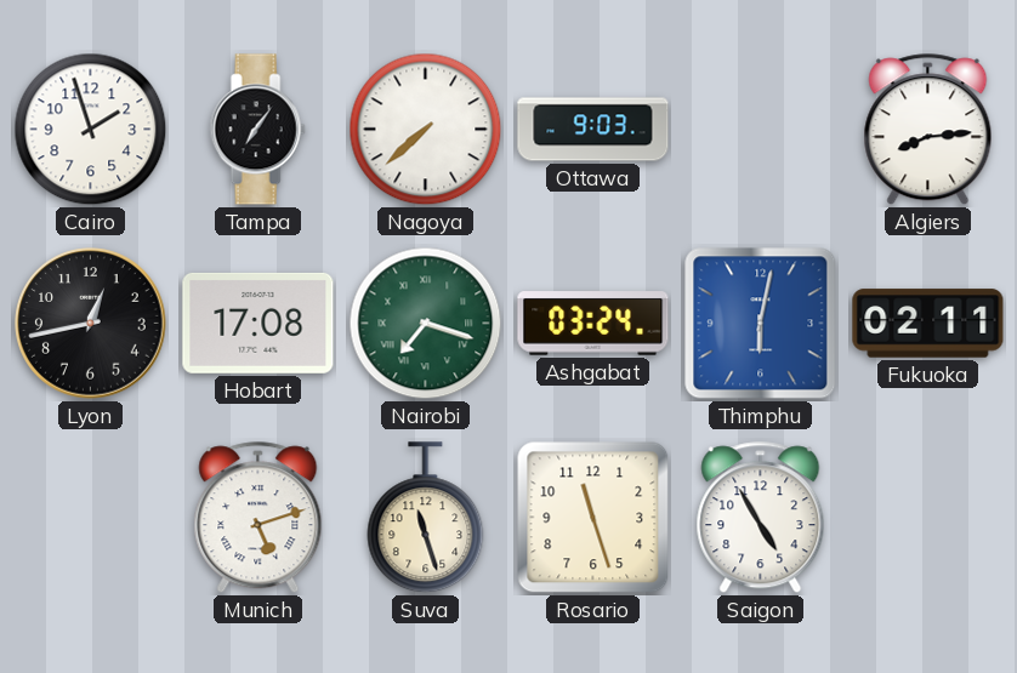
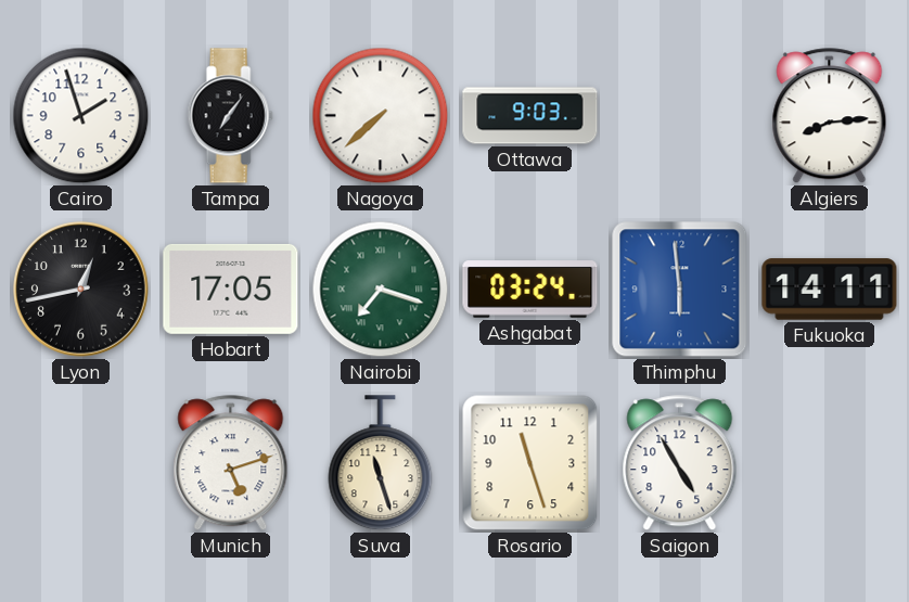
Hobart: 17:08 -> 17:05 (231, 289)
Thimphu: 6:02 -> 5:59 (680, 290)
Fukuoka: 02:11 -> 14:11 (830, 290)
